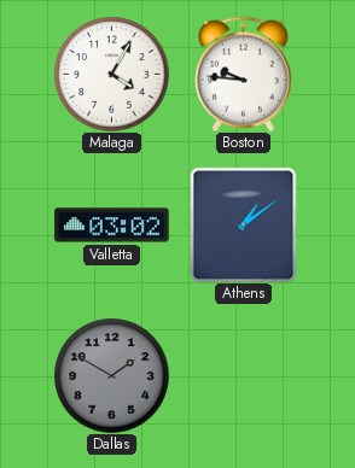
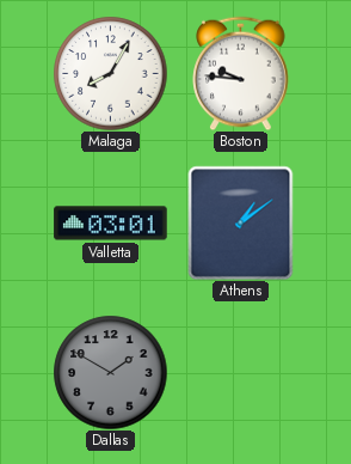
Malaga: 4:05 -> 8:05 (110, 73)
Valletta: 03:02 -> 03:01 (111, 224)
